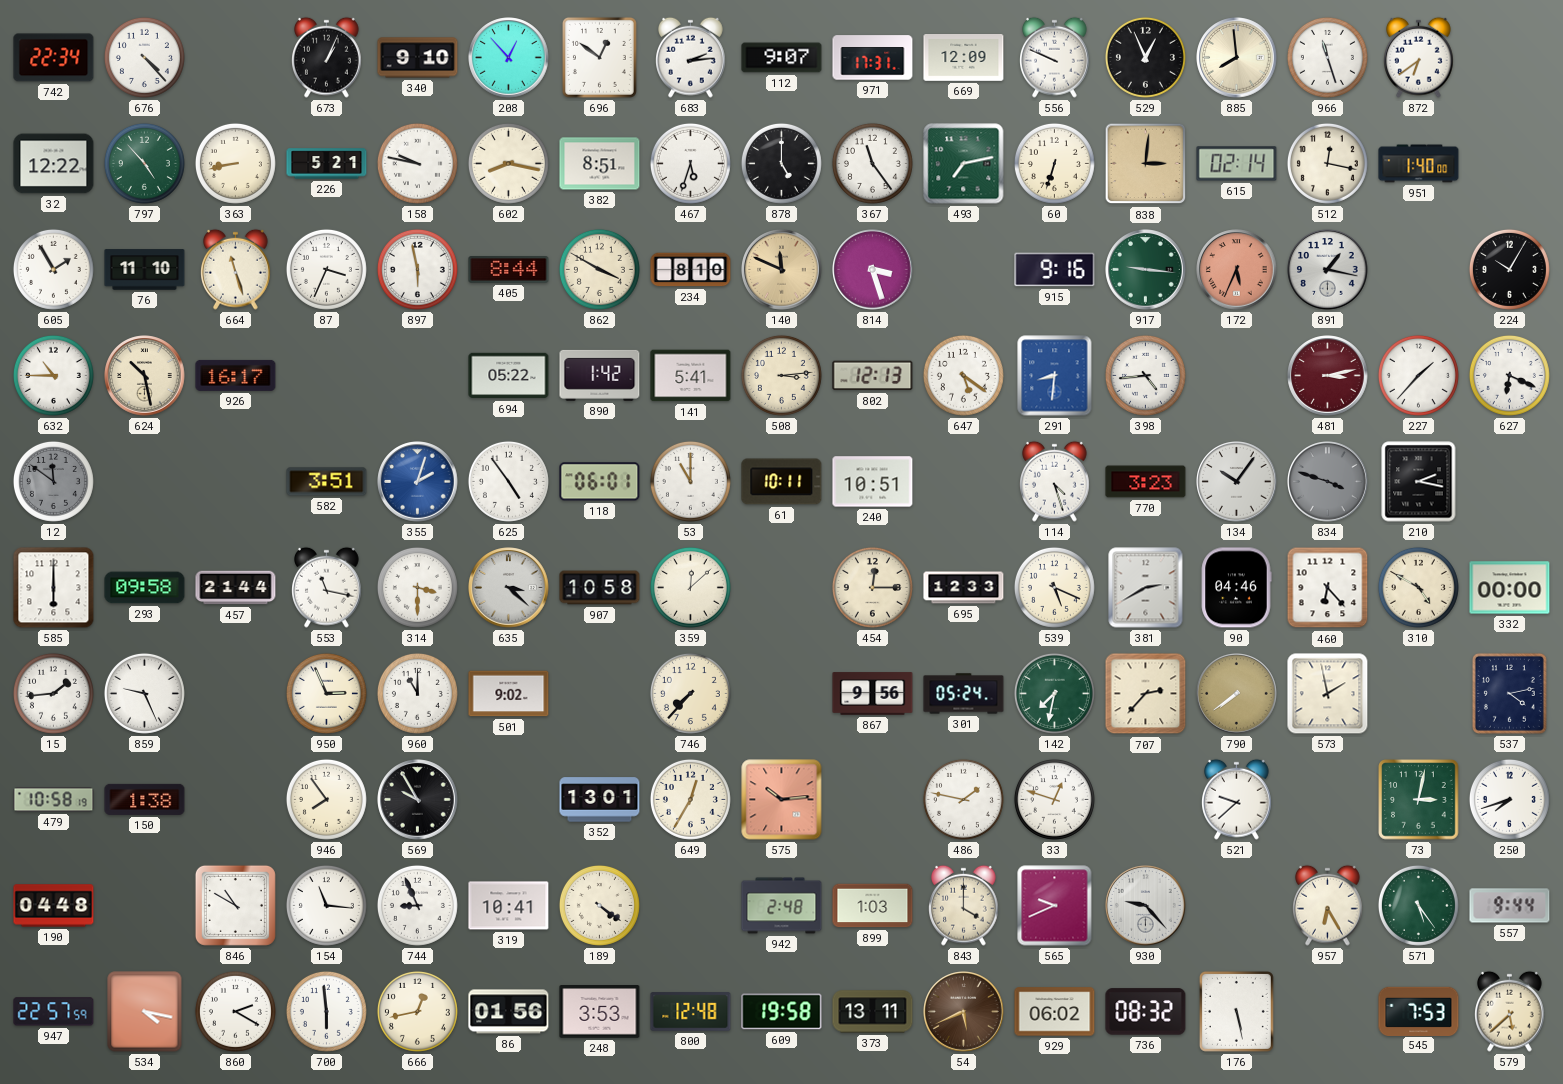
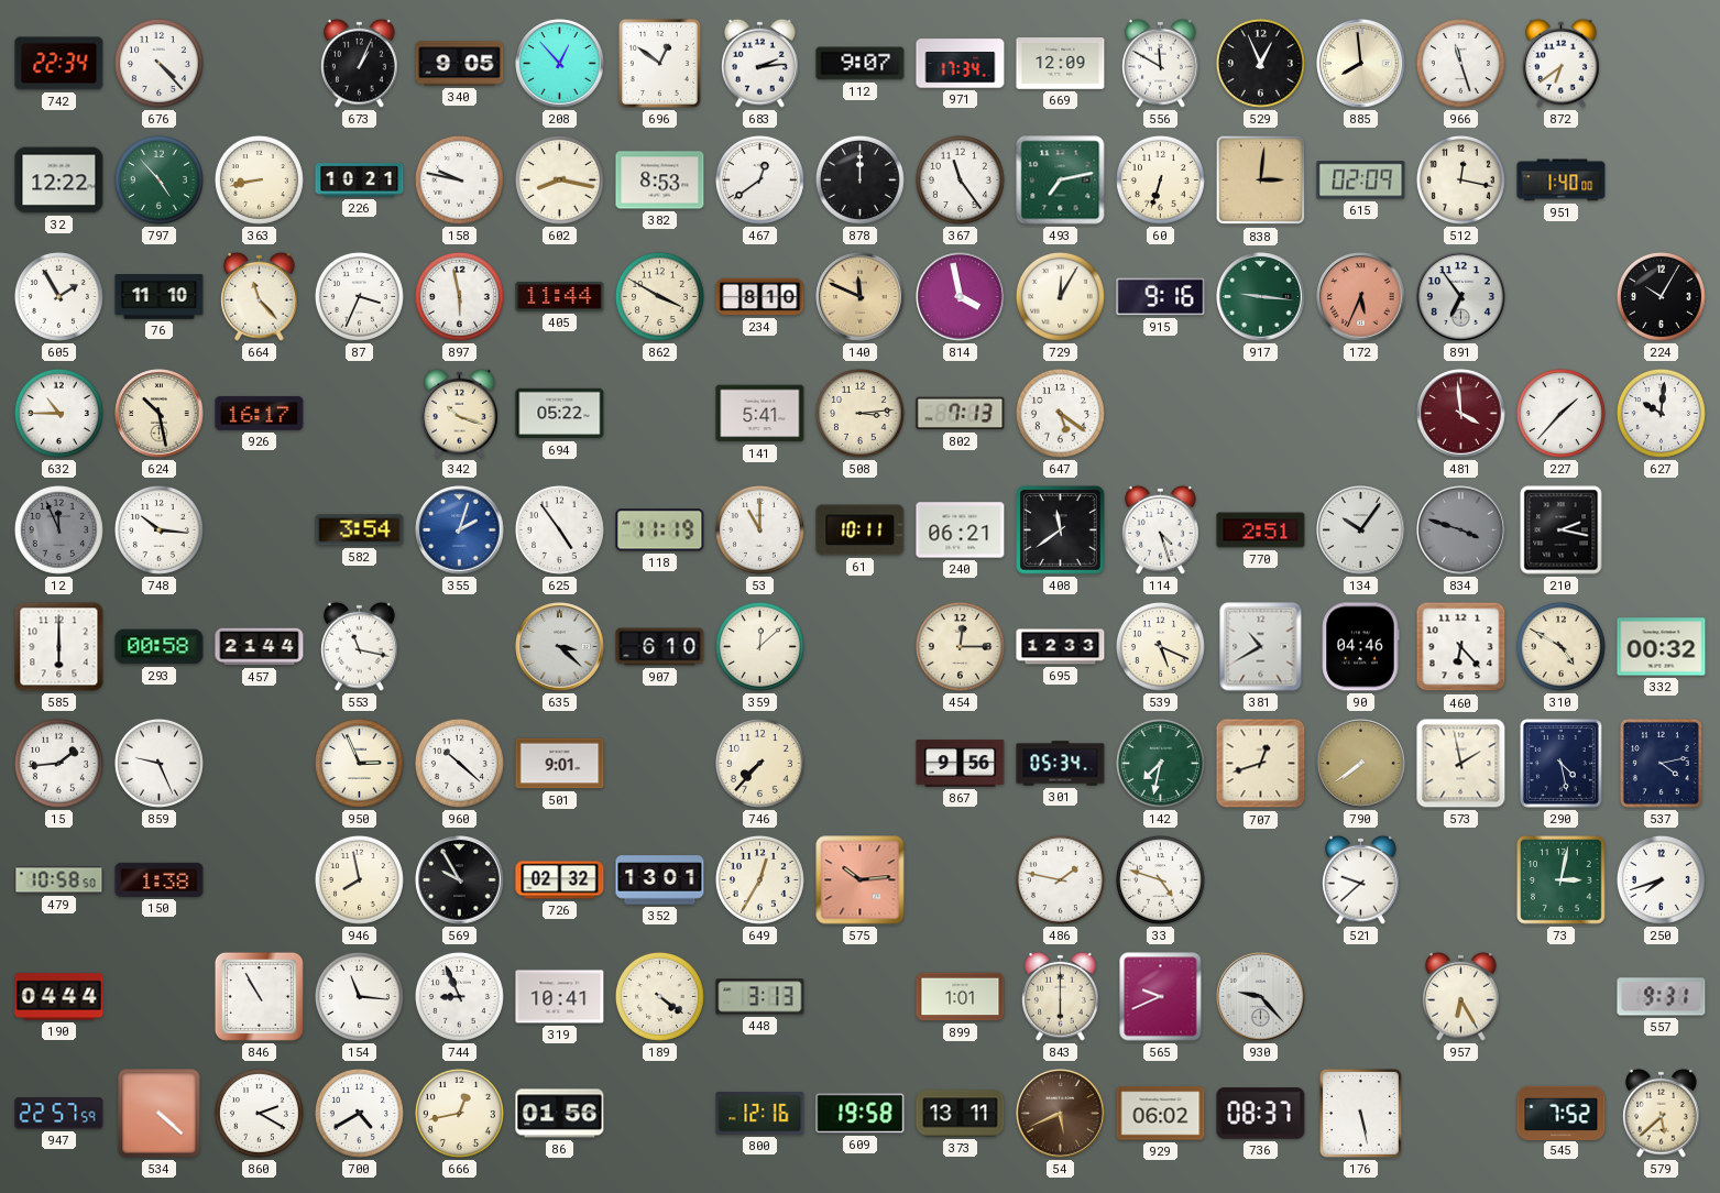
340: 9:10 -> 9:05 (460, 64)
971: 17:31 -> 17:34 (961, 64)
556: 9:49 -> 11:50 (1161, 63)
226: 5:21 -> 10:21 (360, 180)
382: 8:51 -> 8:53 (660, 180)
467: 5:33 -> 12:39 (759, 179)
878: 5:00 -> 12:00 (859, 179)
615: 02:14 -> 02:09 (1361, 180)
664: 11:27 -> 11:23 (260, 296)
405: 8:44 -> 11:44 (560, 297)
814: 3:27 -> 3:58 (961, 297)
729: none -> 12:05 (1060, 296)
891: 1:17 -> 6:54 (1461, 297)
342: none -> 10:18 (460, 413)
890: 1:42 -> none (600, 375)
802: 12:13 -> 7:13 (961, 414)
291: 8:31 -> none (1055, 376)
398: 4:44 -> none (1145, 375)
481: 3:13 -> 3:59 (1461, 414)
627: 6:19 -> 10:01 (1661, 413)
12: 11:51 -> 11:56 (58, 529)
748: none -> 10:16 (158, 529)
582: 3:51 -> 3:54 (360, 530)
118: 06:01 -> 11:19 (660, 530)
240: 10:51 -> 06:21 (961, 530)
408: none -> 11:39 (1061, 530)
770: 3:23 -> 2:51 (1261, 530)
293: 09:58 -> 00:58 (160, 647)
314: 3:30 -> none (417, 587)
907: 10:58 -> 6:10 (660, 647)
381: 2:40 -> 10:40 (1261, 647)
332: 00:00 -> 00:32 (1662, 647)
960: 11:00 -> 10:22 (459, 763)
501: 9:02 -> 9:01 (560, 764)
301: 05:24 -> 05:34 (1061, 764)
707: 2:37 -> 12:42 (1261, 764)
290: none -> 4:28 (1560, 763)
479: 10:58:19 -> 10:58:50 (59, 880)
946: 7:54 -> 7:58 (359, 879)
726: none -> 02:32 (560, 880)
33: 12:48 -> 4:48 (1160, 879)
190: 04:48 -> 04:44 (59, 997)
846: 10:50 -> 10:55 (259, 996)
448: none -> 3:13 (760, 997)
942: 2:48 -> none (782, 906)
899: 1:03 -> 1:01 (961, 997)
843: 4:00 -> 6:00 (1061, 996)
571: 5:24 -> none (1418, 905)
557: 9:44 -> 9:31 (1662, 997)
534: 4:17 -> 4:22 (160, 1114)
700: 5:59 -> 4:40 (359, 1113)
248: 3:53 -> none (600, 1012)
800: 12:48 -> 12:16 (760, 1114)
736: 08:32 -> 08:37 (1261, 1114)
545: 7:53 -> 7:52 (1562, 1113)
